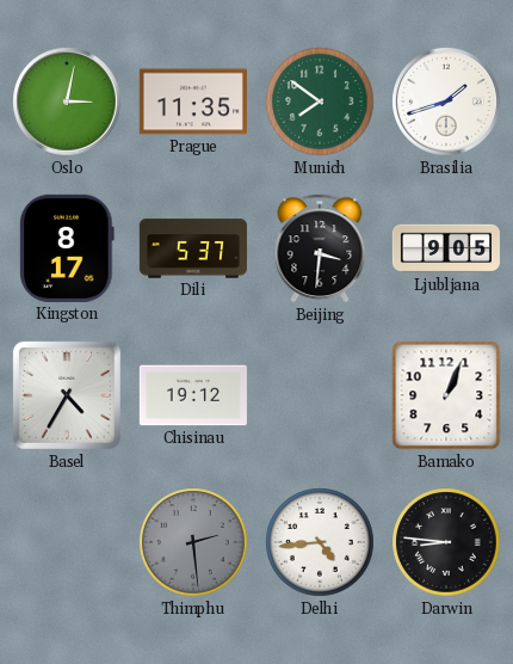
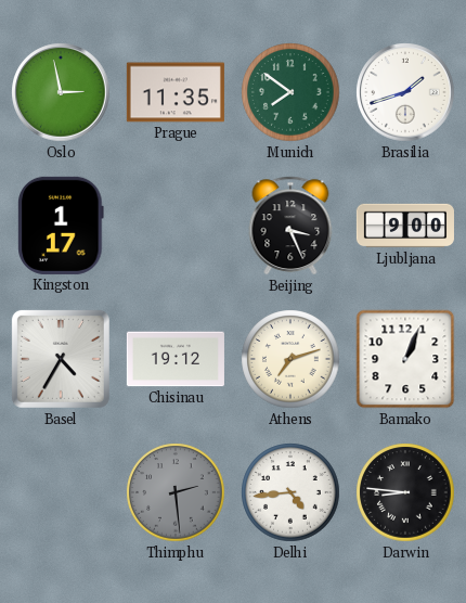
Oslo: 3:02 -> 2:58 (61, 92)
Kingston: 8:17 -> 1:17 (61, 226)
Dili: 5:37 -> none (193, 248)
Beijing: 3:31 -> 3:26 (290, 226)
Ljubljana: 9:05 -> 9:00 (405, 226)
Athens: none -> 7:12 (290, 359)
